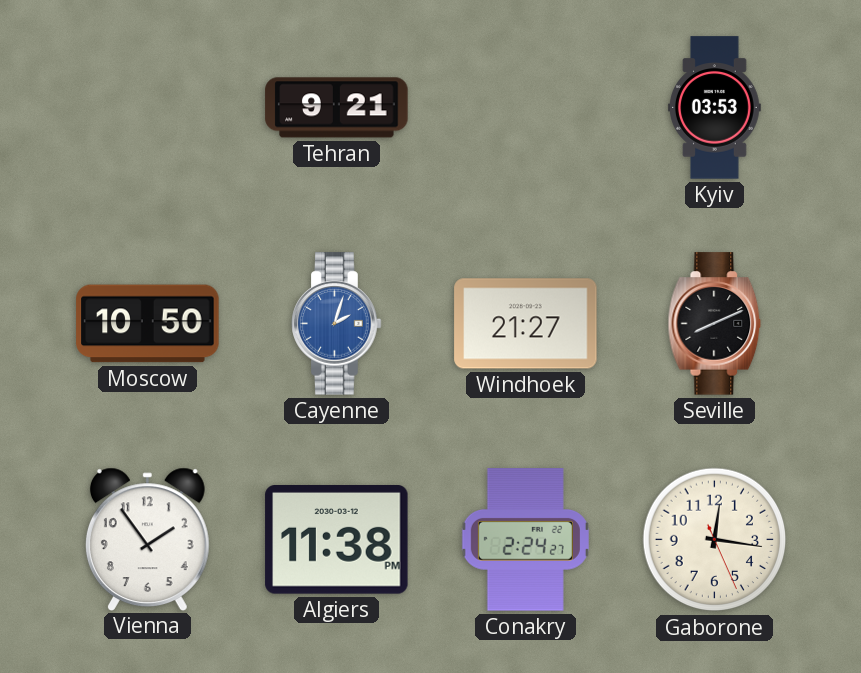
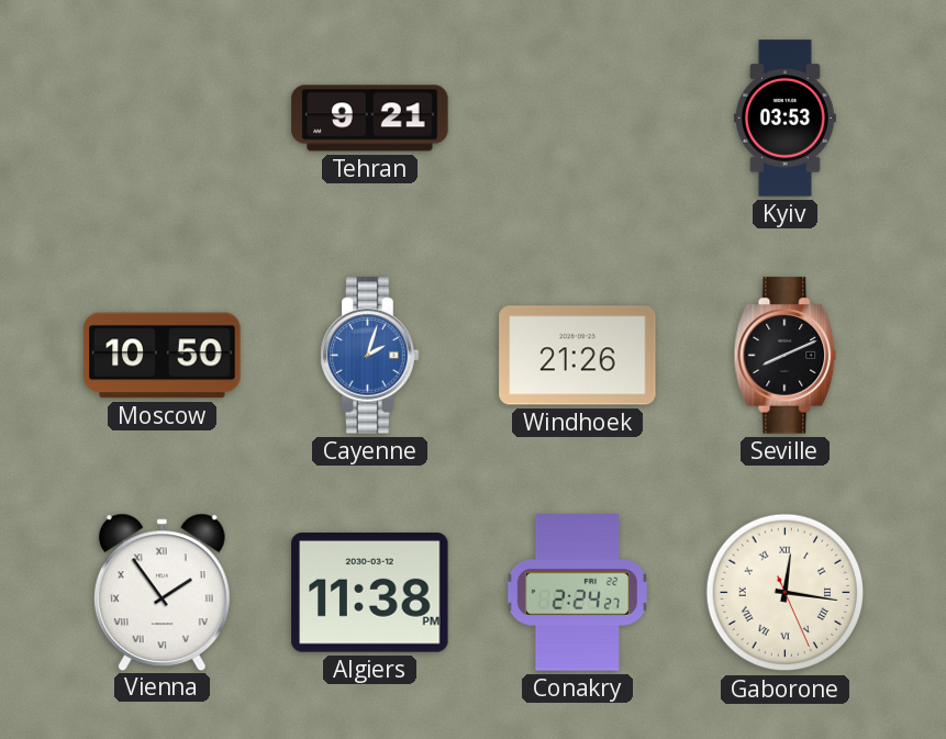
Windhoek: 21:27 -> 21:26 (578, 356)
Vienna numerals: Arabic -> Roman (162, 592)
Gaborone numerals: Arabic -> Roman (786, 593)
